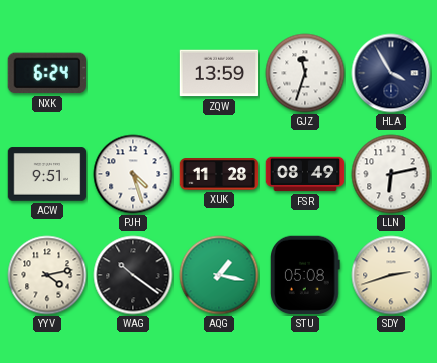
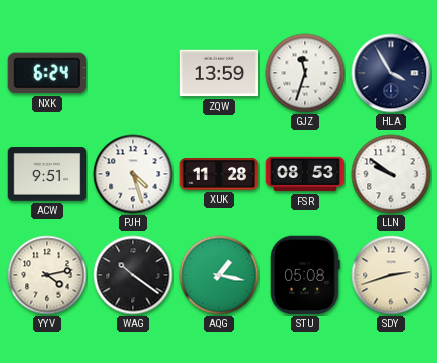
FSR: 08:49 -> 08:53 (305, 174)
LLN: 6:13 -> 9:51 (391, 174)
